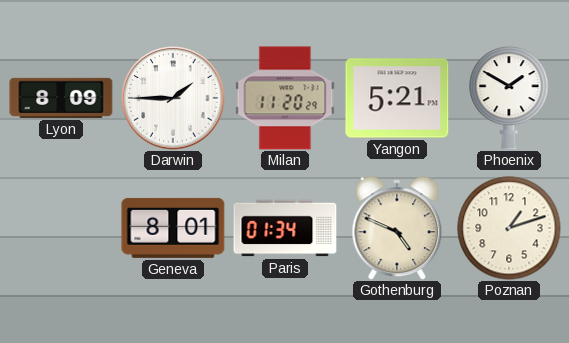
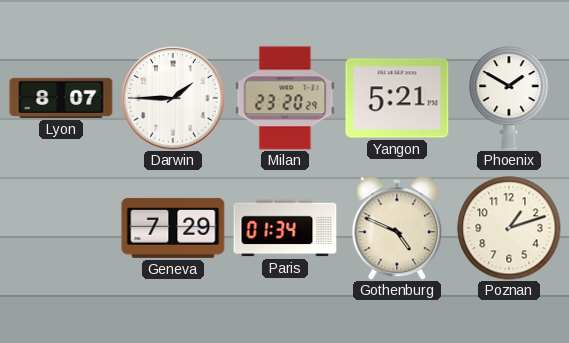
Lyon: 8:09 -> 8:07 (61, 98)
Milan: 11:20 -> 23:20 (285, 98)
Geneva: 8:01 -> 7:29 (173, 228)
